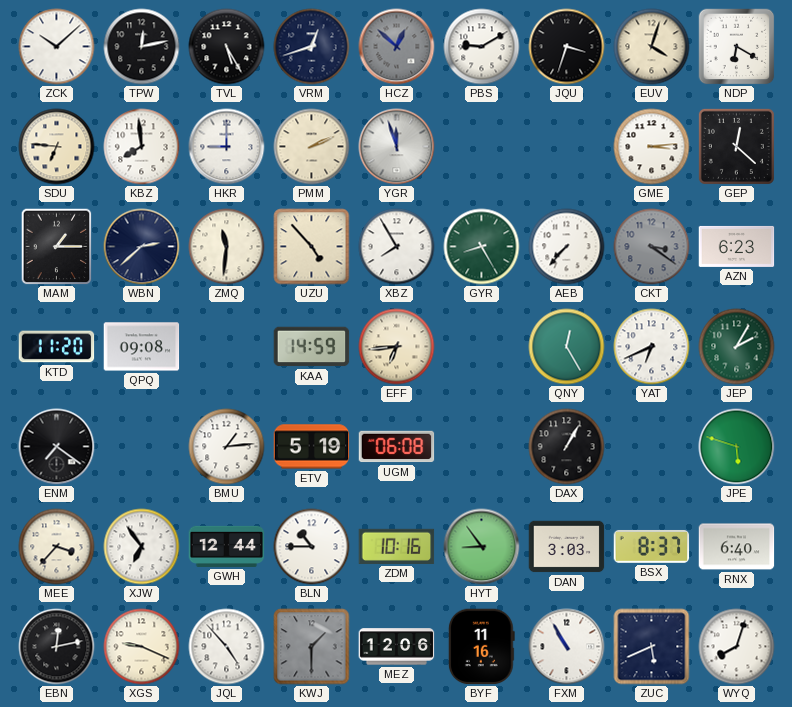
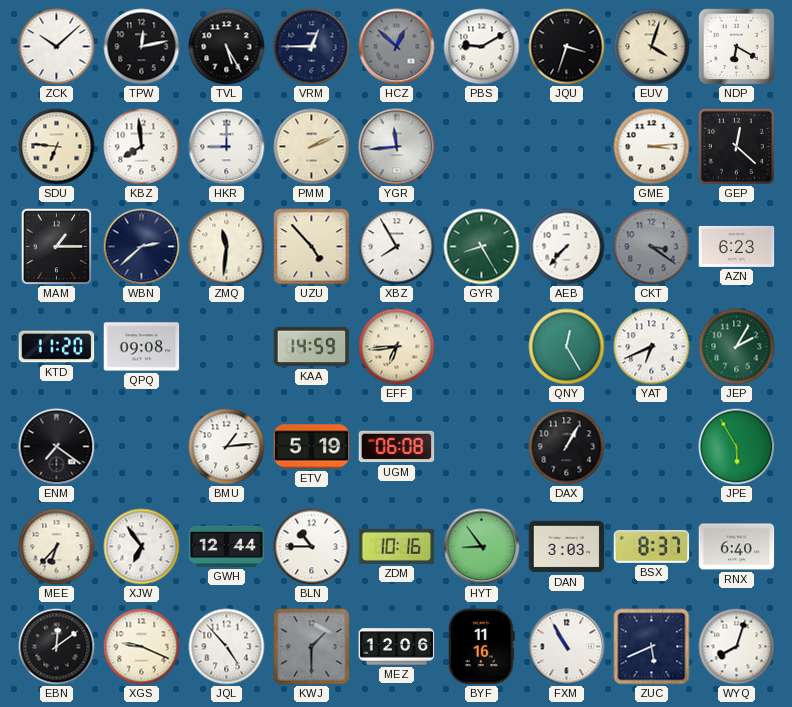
VRM: 12:42 -> 12:45 (312, 47)
YGR: 11:57 -> 11:44 (397, 147)
JPE: 5:48 -> 5:55 (737, 447)
MEE: 3:37 -> 6:37 (57, 547)
EBN: 12:13 -> 12:09 (57, 647)
